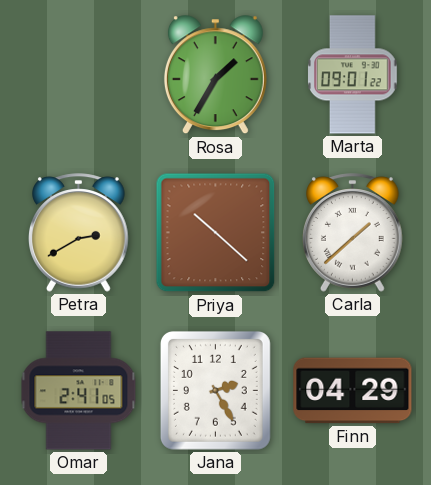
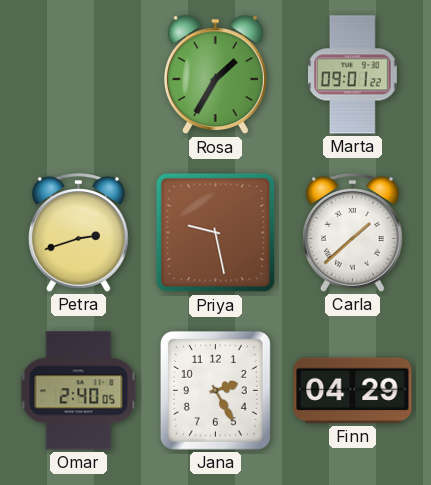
Petra: 2:40 -> 2:42 (79, 233)
Priya: 10:22 -> 9:28 (216, 233)
Omar: 2:41 -> 2:40 (79, 391)
